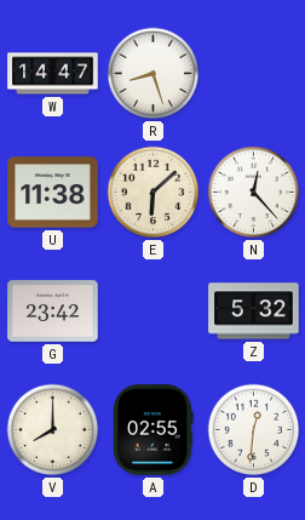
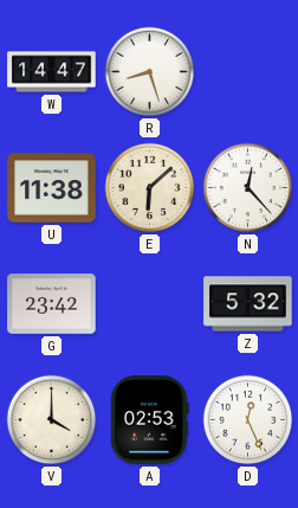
V: 8:00 -> 4:00 (52, 420)
A: 02:55 -> 02:53 (150, 420)
D: 12:31 -> 12:26 (248, 420)
